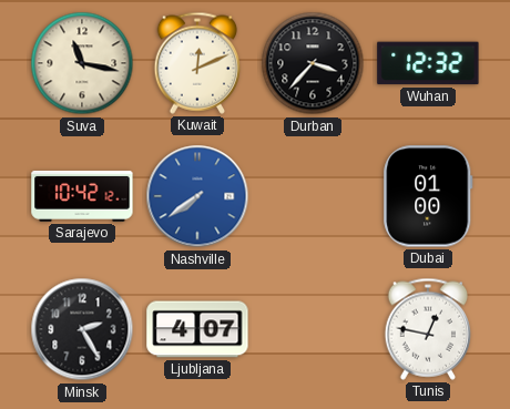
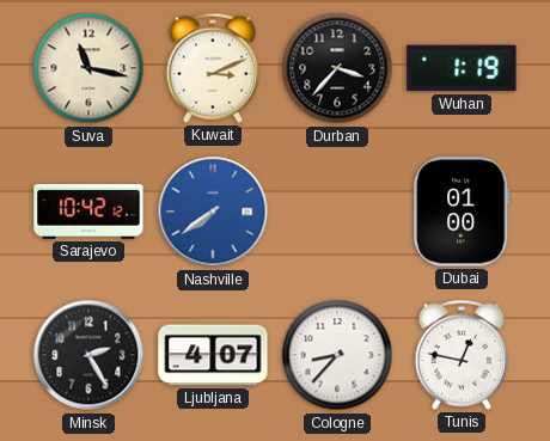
Kuwait: 12:11 -> 3:11 (213, 68)
Wuhan: 12:32 -> 1:19 (462, 68)
Cologne: none -> 8:37 (337, 355)
